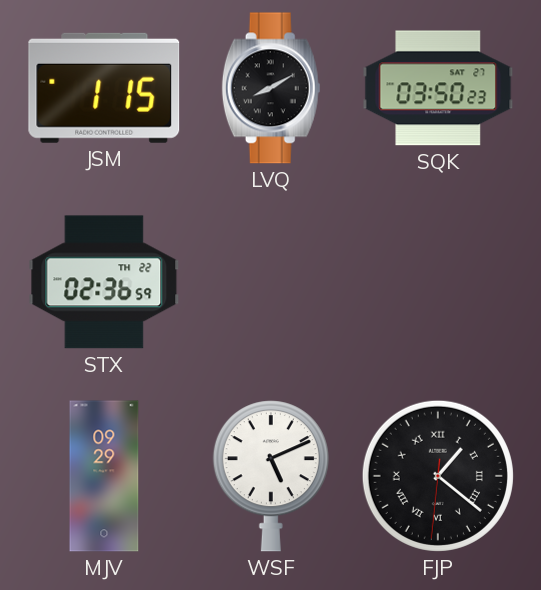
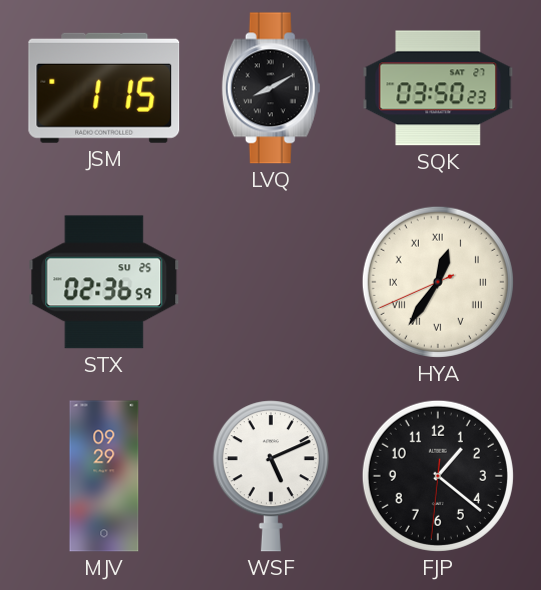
STX date: TH 22 -> SU 25 (104, 282)
HYA: none -> 12:35 (438, 282)
FJP numerals: Roman -> Arabic (438, 476)
